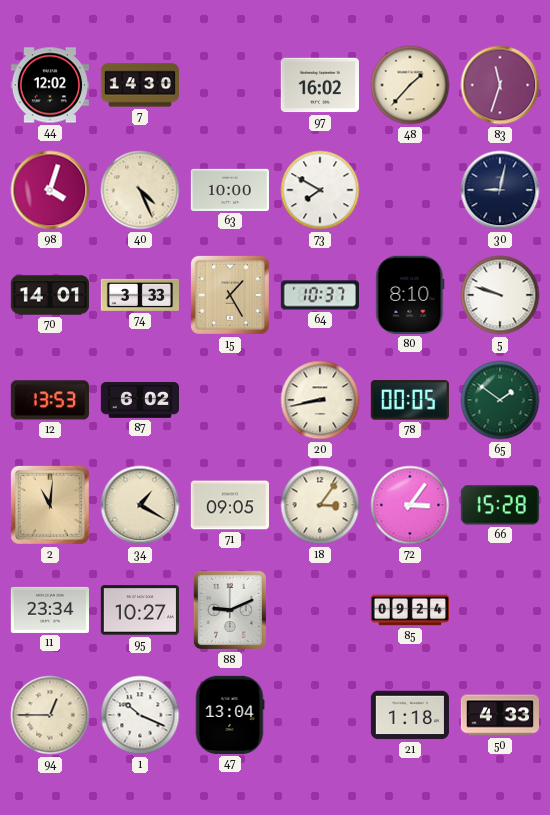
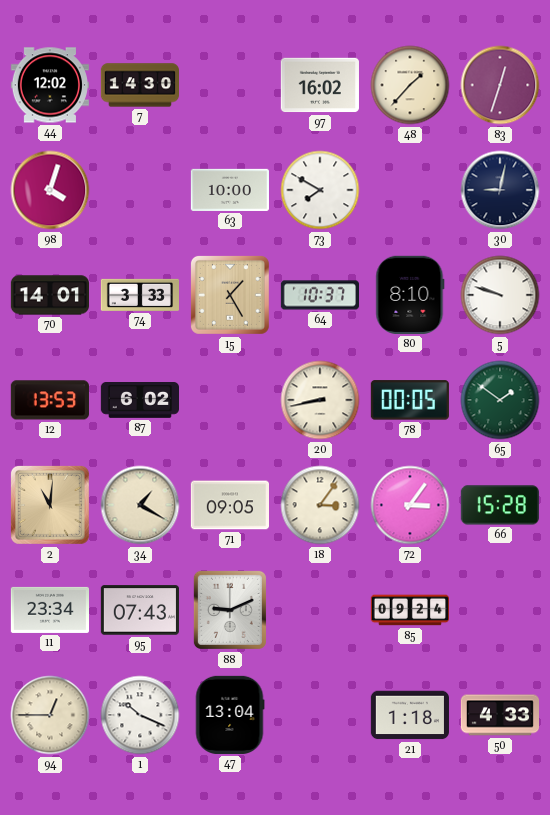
83: 11:33 -> 12:33 (500, 85)
40: 4:26 -> none (140, 190)
95: 10:27 -> 07:43 (140, 610)
